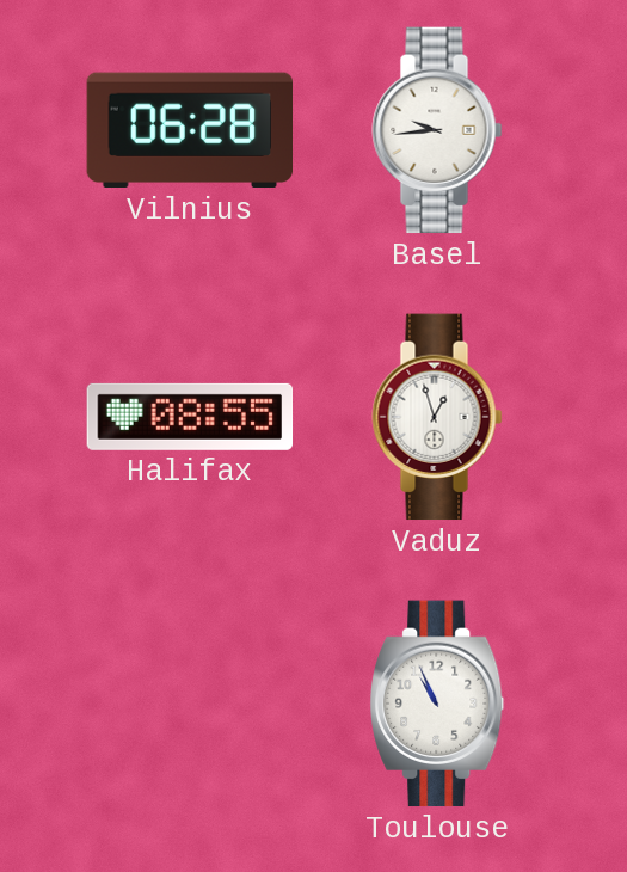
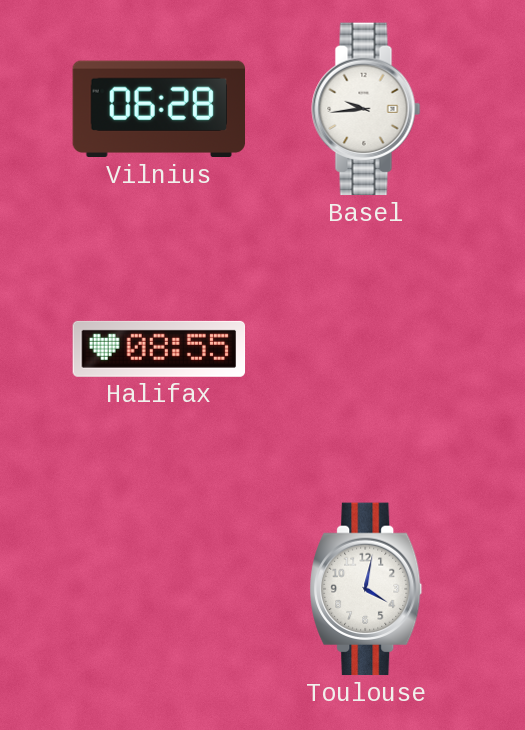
Vaduz: 12:57 -> none (437, 417)
Toulouse: 10:56 -> 4:02 (366, 589)
